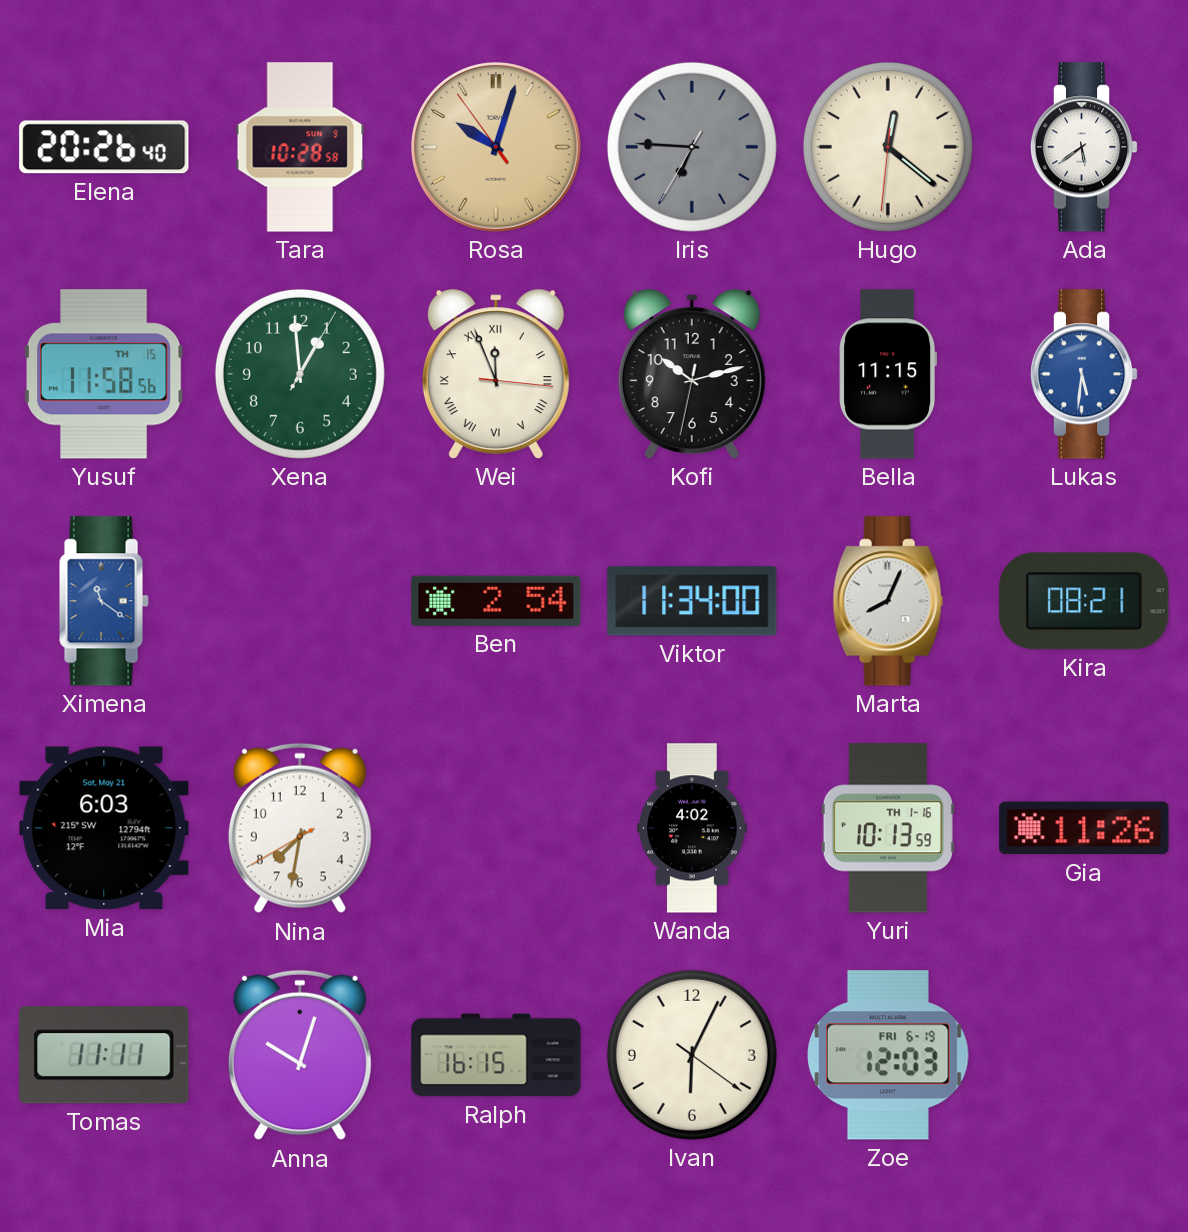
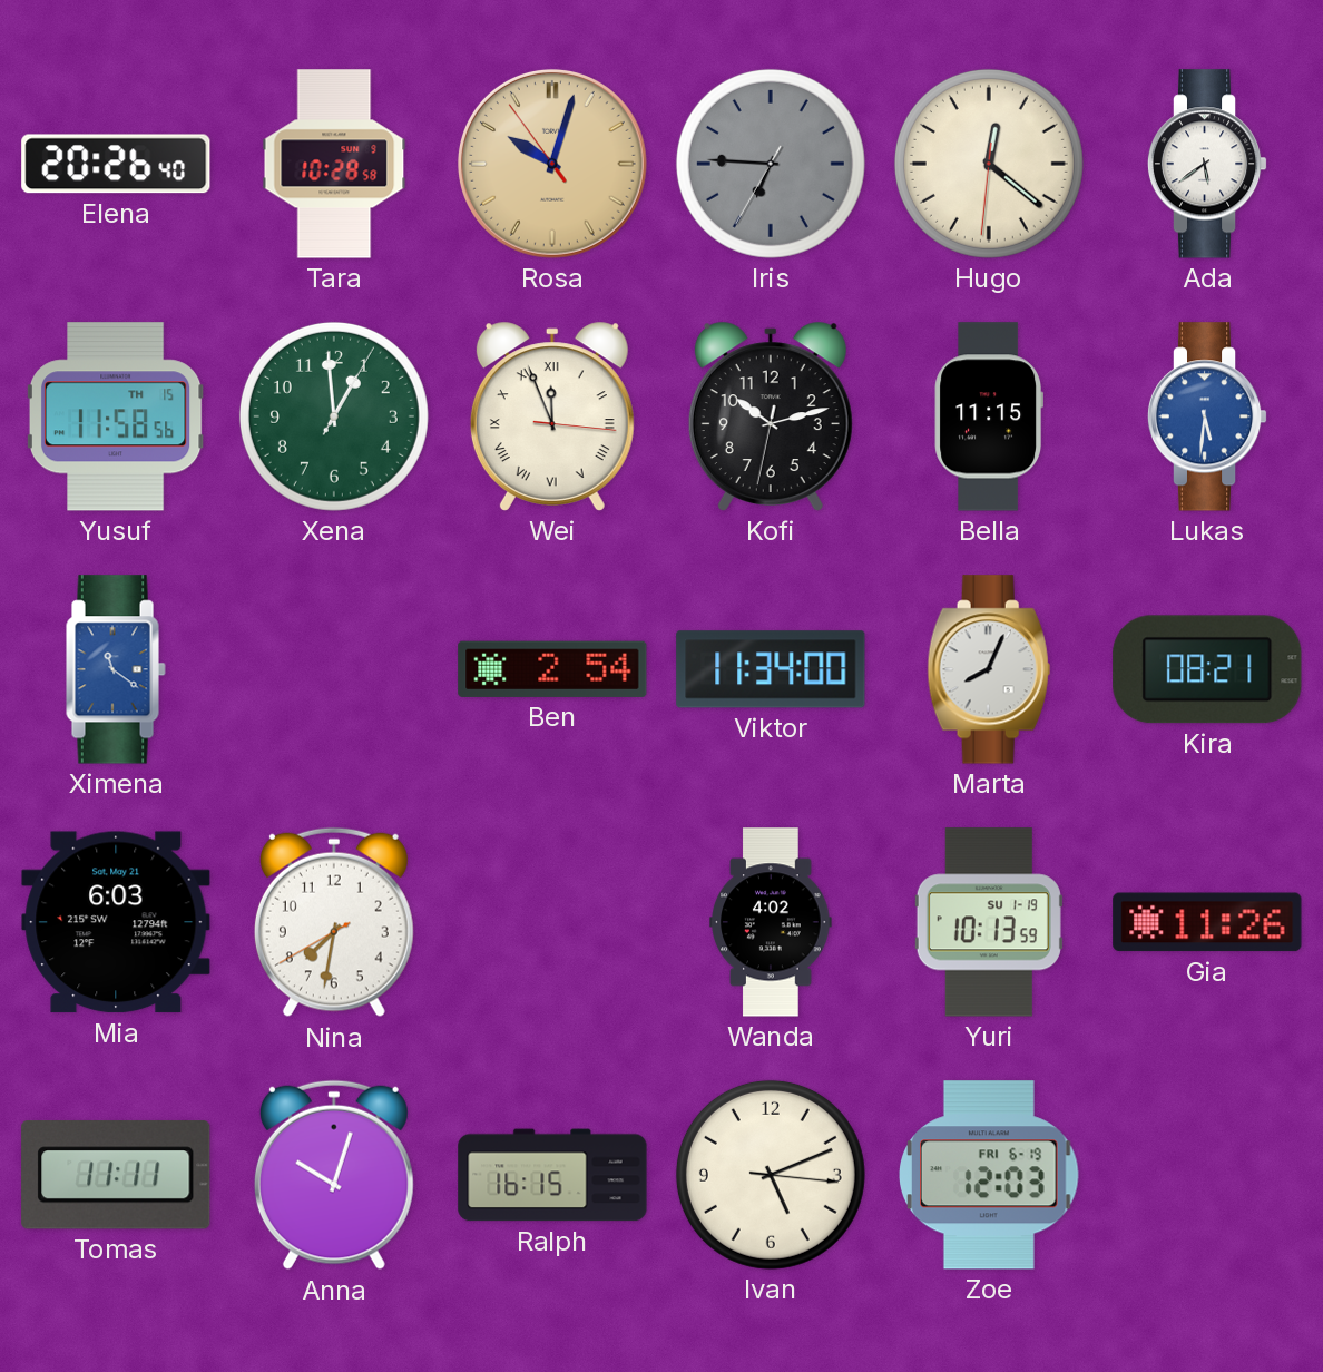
Yuri date: TH 1-16 -> SU 1-19 (989, 922)
Ivan: 6:04 -> 5:11 (771, 1175)
